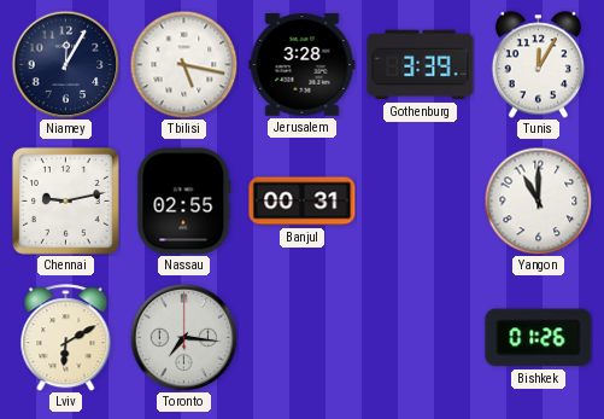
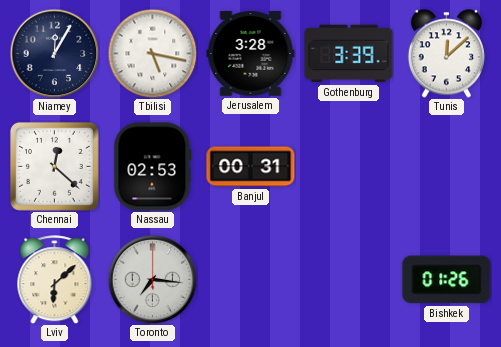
Tunis: 12:05 -> 12:08 (446, 54)
Chennai: 9:13 -> 12:22 (54, 166)
Nassau: 02:55 -> 02:53 (153, 167)
Yangon: 11:00 -> none (538, 200)
Lviv: 6:10 -> 6:08 (55, 280)
